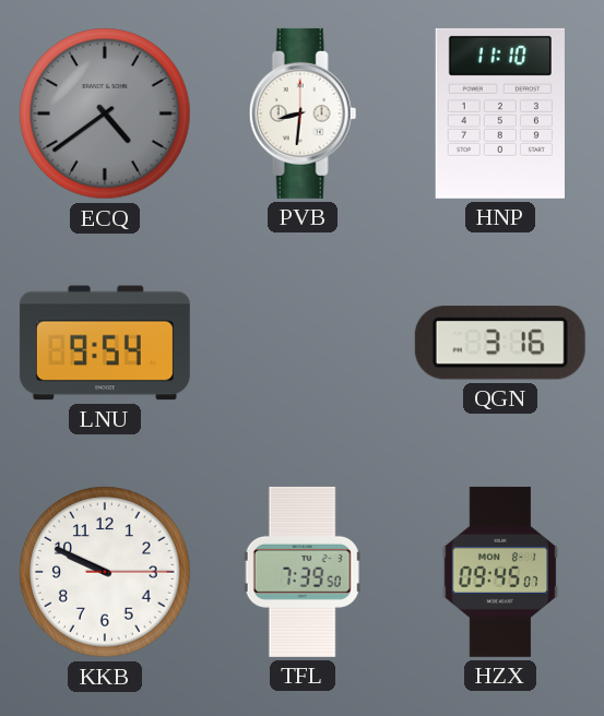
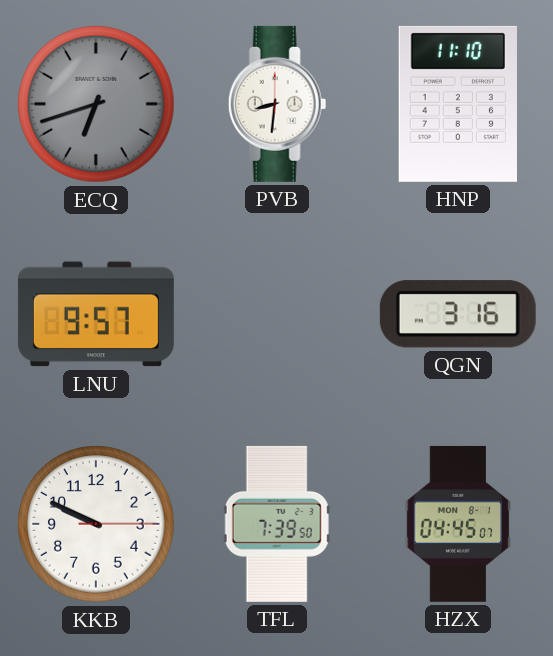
ECQ: 4:39 -> 6:42 (96, 104)
LNU: 9:54 -> 9:57 (96, 314)
HZX: 09:45 -> 04:45 (458, 524)
